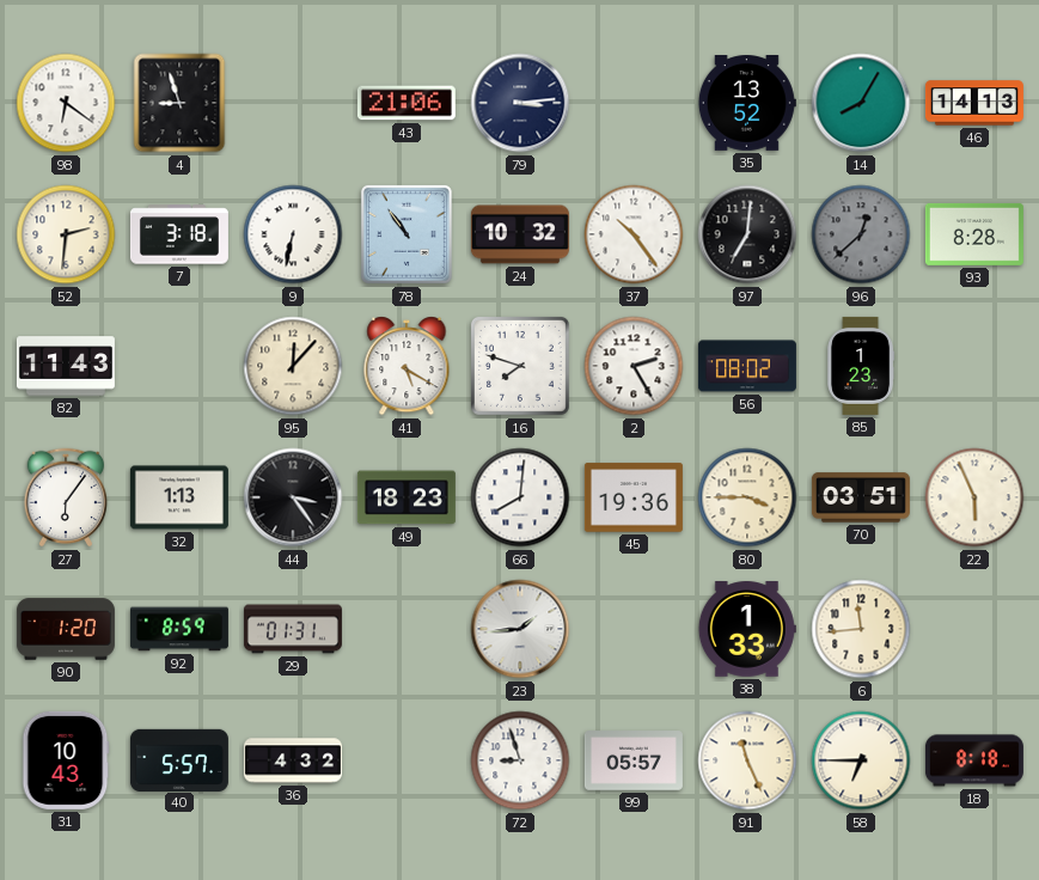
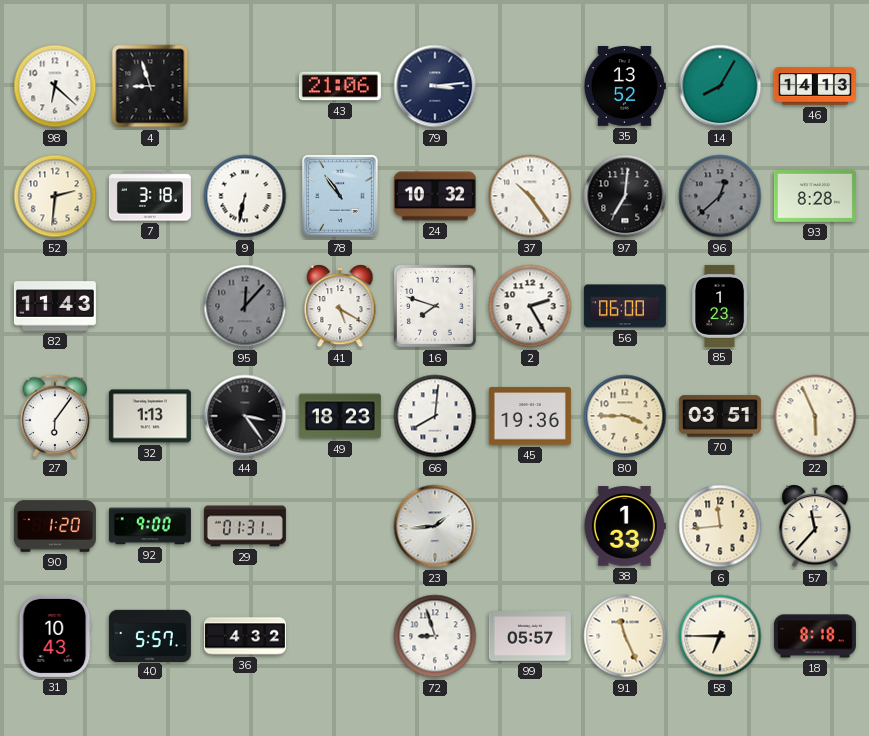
98: 6:21 -> 6:22 (55, 86)
95 dial: cream -> grey (245, 306)
56: 08:02 -> 06:00 (625, 306)
92: 8:59 -> 9:00 (150, 526)
57: none -> 11:37 (815, 526)
